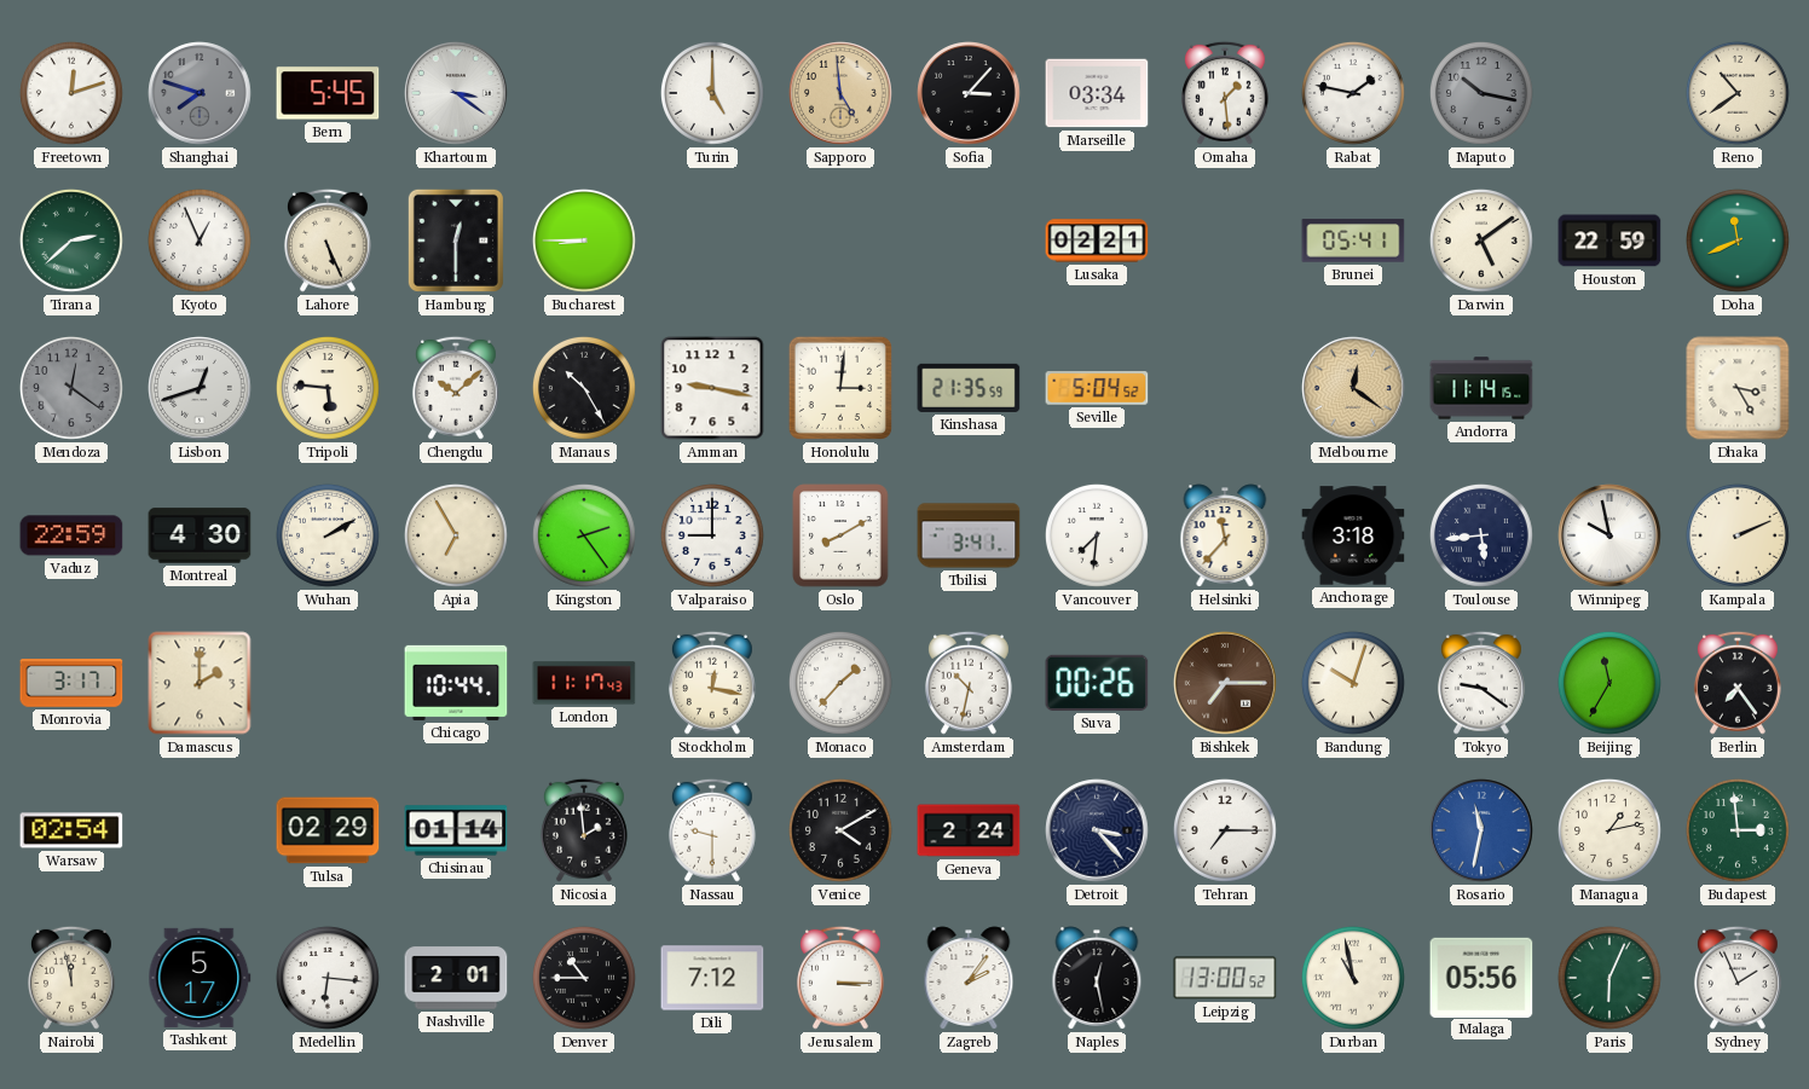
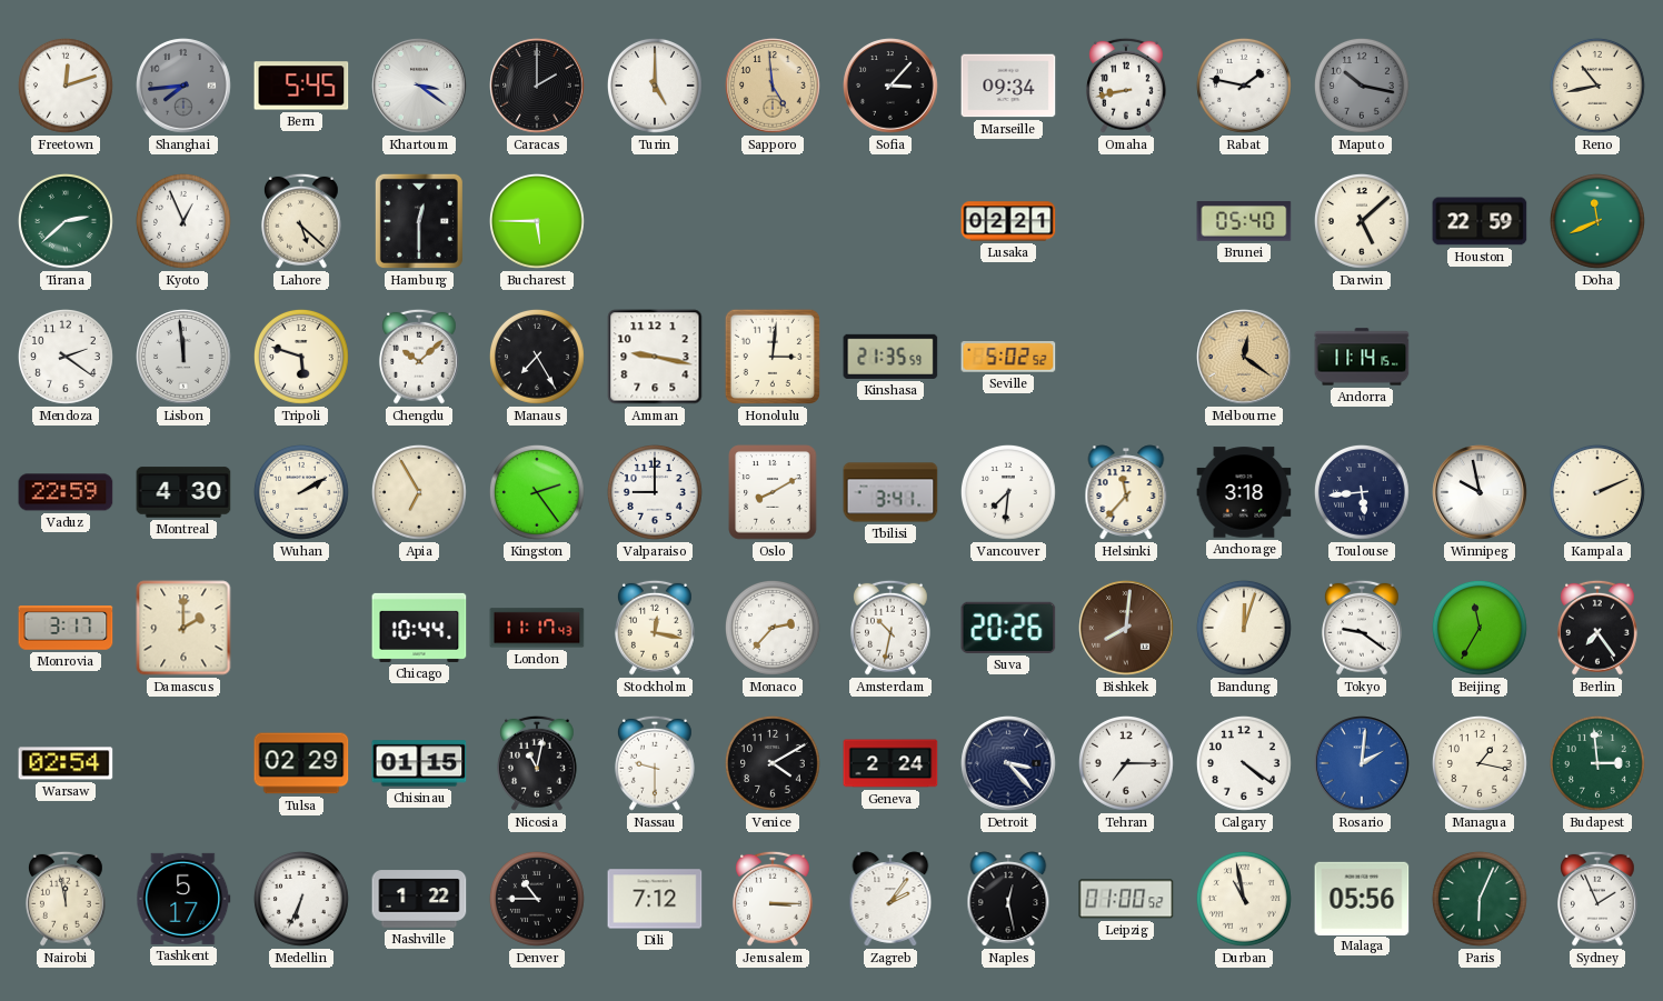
Shanghai: 7:48 -> 7:44 (183, 86)
Caracas: none -> 2:00 (537, 86)
Marseille: 03:34 -> 09:34 (1008, 86)
Omaha: 1:29 -> 8:43 (1126, 86)
Reno: 10:39 -> 10:43 (1597, 86)
Lahore: 5:26 -> 5:22 (301, 221)
Bucharest: 8:45 -> 5:45 (537, 221)
Brunei: 05:41 -> 05:40 (1244, 221)
Darwin: 5:09 -> 5:08 (1362, 221)
Mendoza: 12:21 -> 2:21 (66, 357)
Mendoza dial: grey -> white (66, 357)
Lisbon: 12:42 -> 11:59 (183, 357)
Tripoli: 5:46 -> 5:48 (301, 357)
Manaus: 10:25 -> 7:25 (537, 357)
Seville: 5:04 -> 5:02 (1008, 357)
Dhaka: 3:25 -> none (1738, 388)
Monaco: 1:37 -> 2:37 (773, 628)
Suva: 00:26 -> 20:26 (1008, 628)
Bishkek: 7:15 -> 8:01 (1126, 628)
Bandung: 10:03 -> 12:03 (1244, 628)
Chisinau: 01:14 -> 01:15 (419, 763)
Nicosia: 1:59 -> 11:02 (537, 763)
Calgary: none -> 4:21 (1244, 763)
Rosario: 11:32 -> 2:01 (1362, 763)
Managua: 1:13 -> 1:17 (1480, 763)
Medellin: 6:16 -> 6:34 (301, 899)
Nashville: 2:01 -> 1:22 (419, 899)
Leipzig: 13:00 -> 01:00 (1126, 899)
